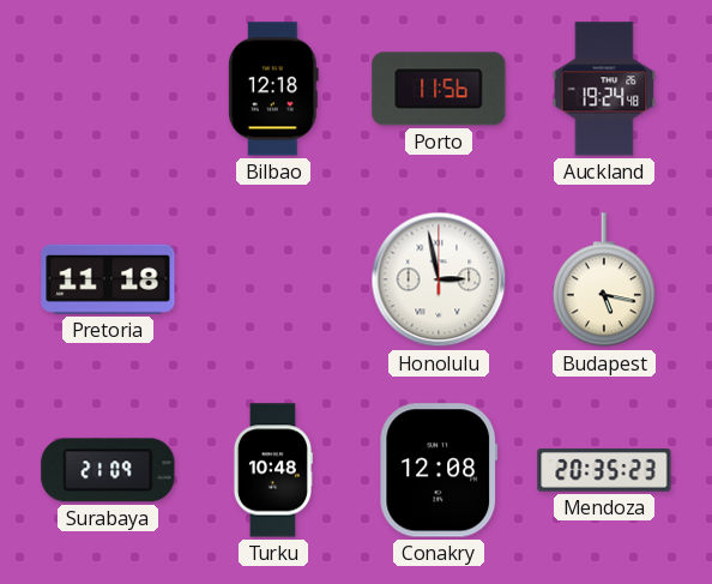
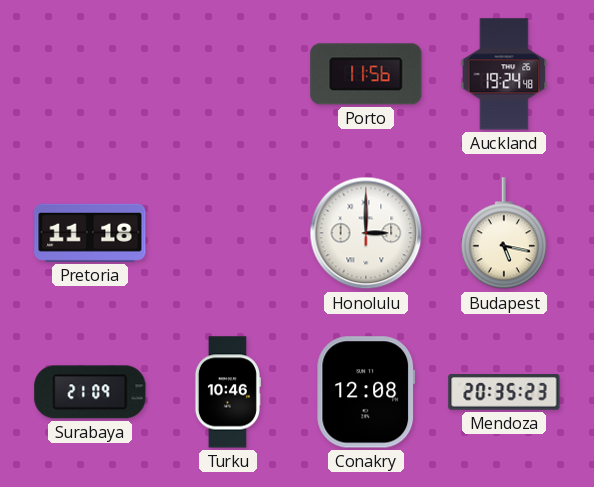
Bilbao: 12:18 -> none (274, 89)
Honolulu: 2:58 -> 3:00 (366, 233)
Turku: 10:48 -> 10:46 (227, 392)
